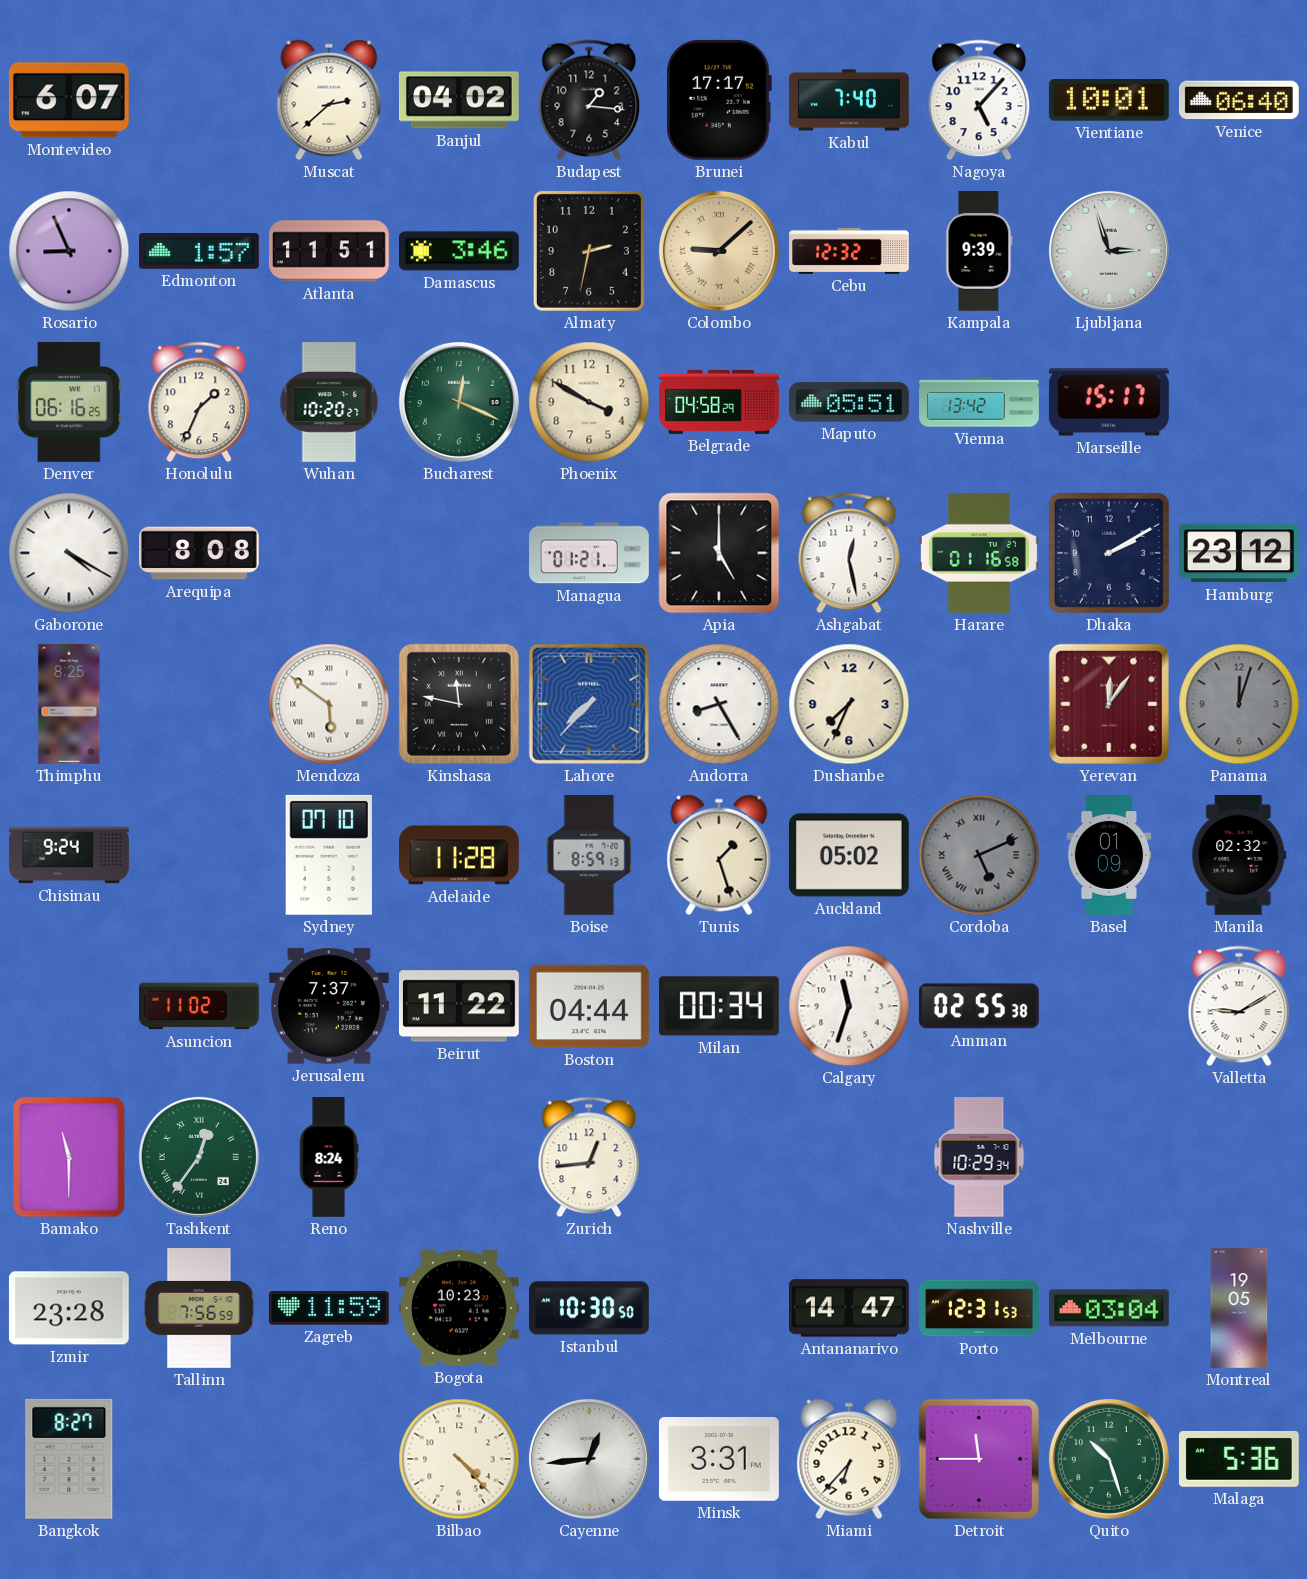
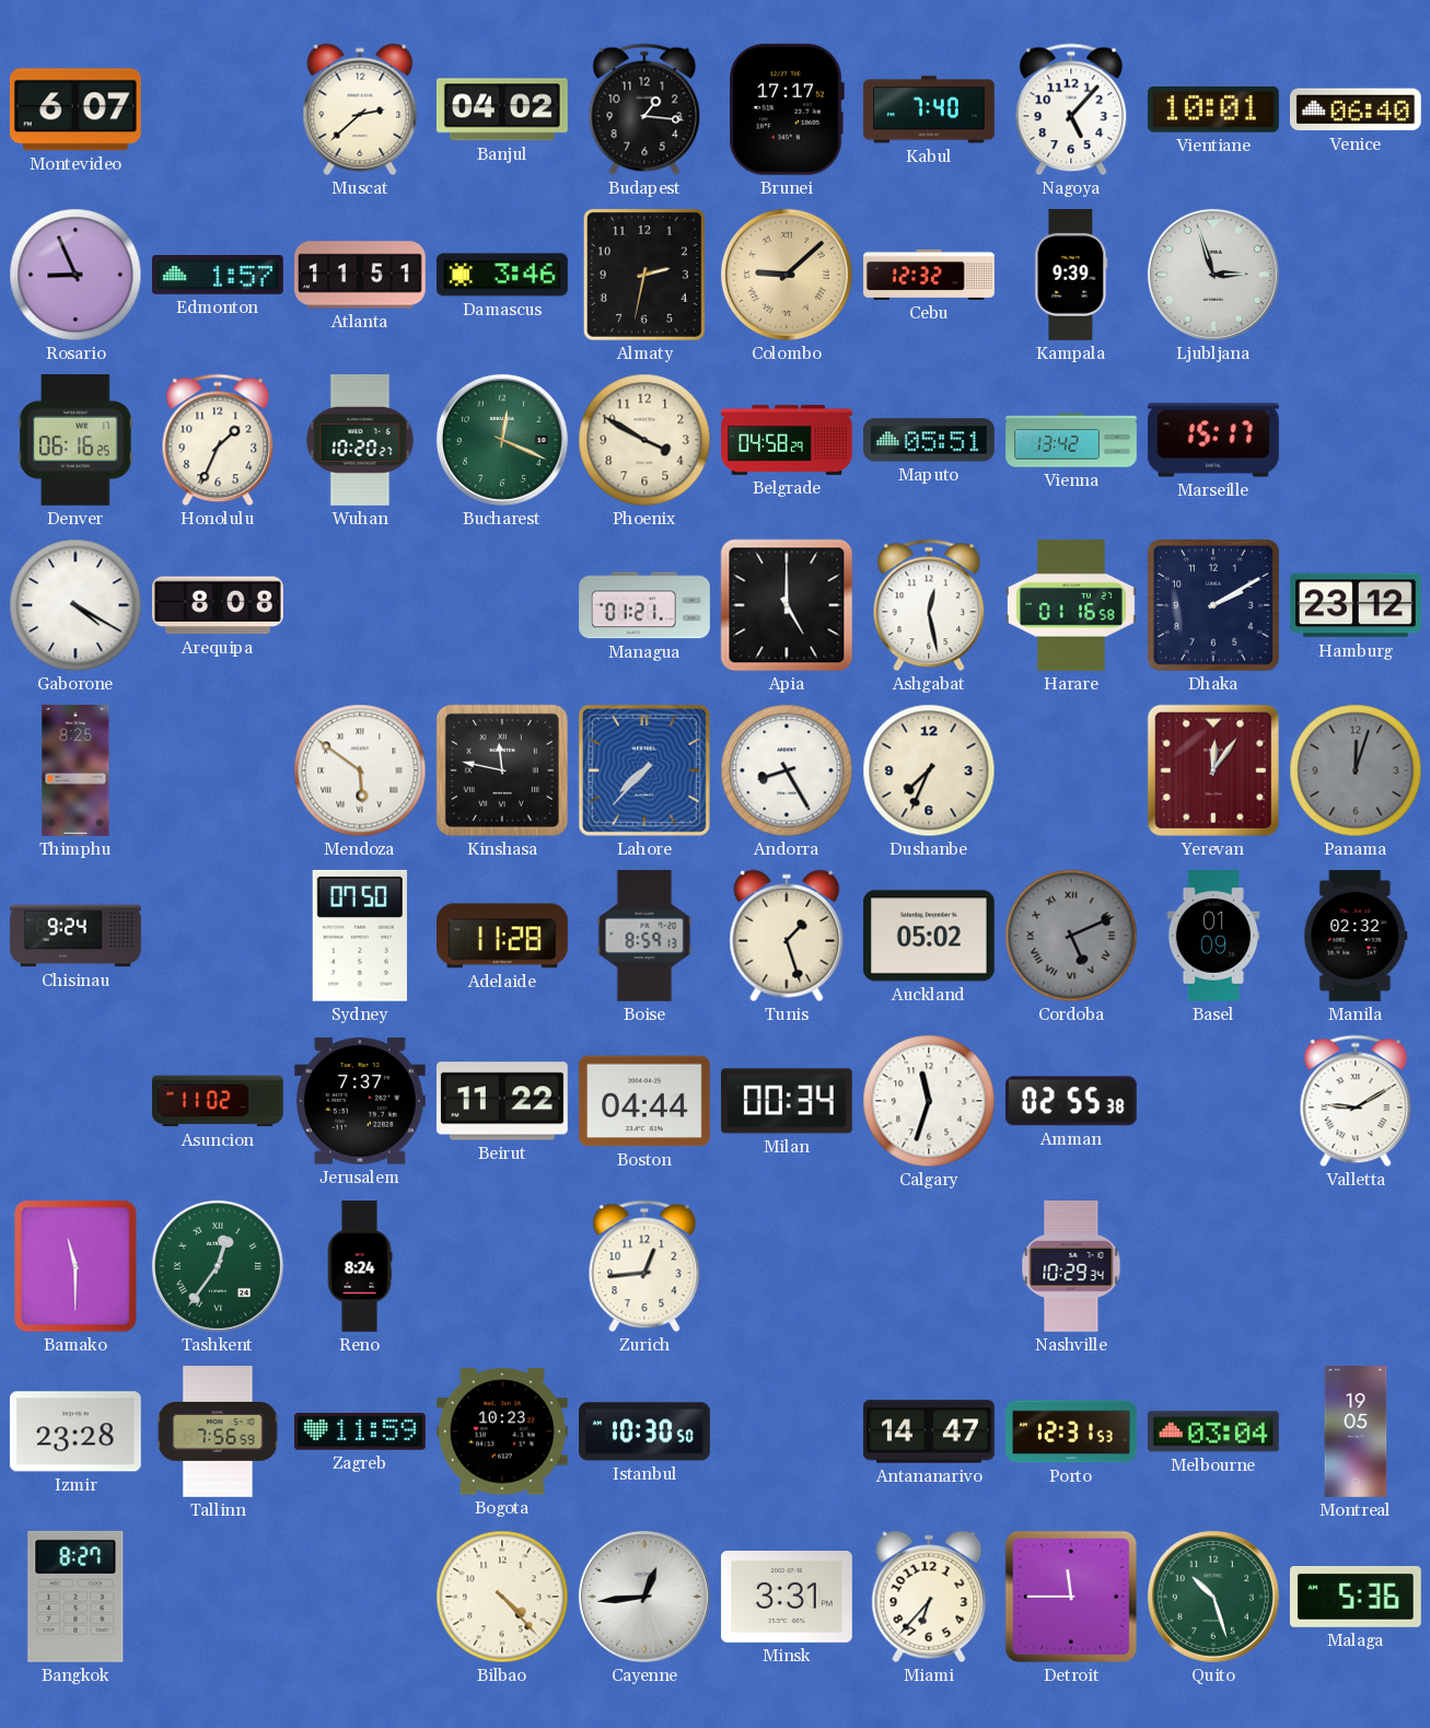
Sydney: 07:10 -> 07:50 (360, 936)
